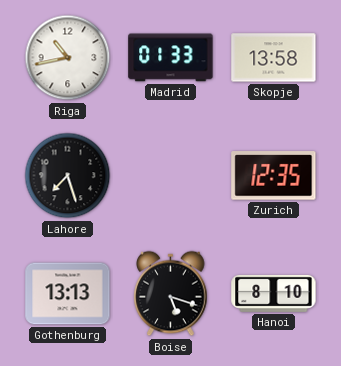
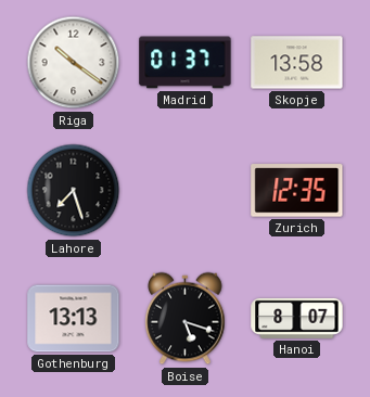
Riga: 10:43 -> 10:21 (74, 63)
Madrid: 01:33 -> 01:37 (186, 63)
Hanoi: 8:10 -> 8:07 (297, 318)
